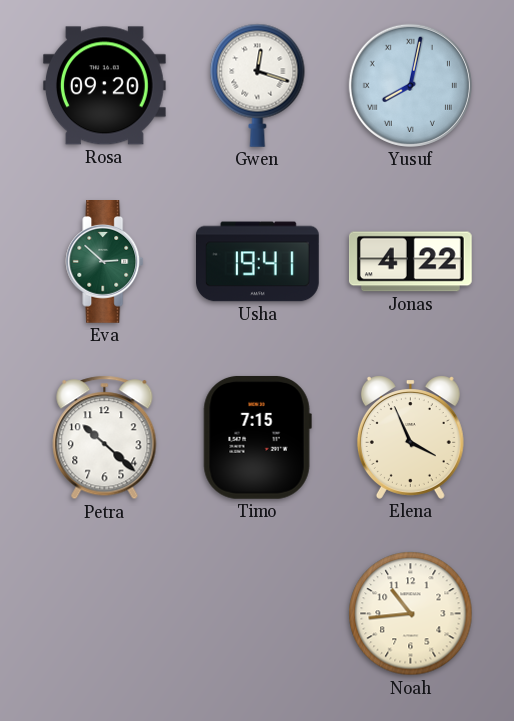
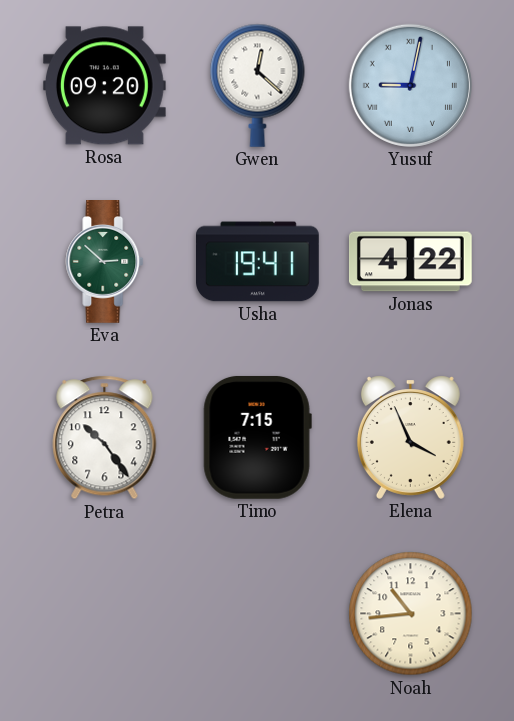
Gwen: 12:18 -> 12:22 (258, 85)
Yusuf: 8:02 -> 9:02 (410, 85)
Petra: 10:22 -> 10:24 (105, 438)
